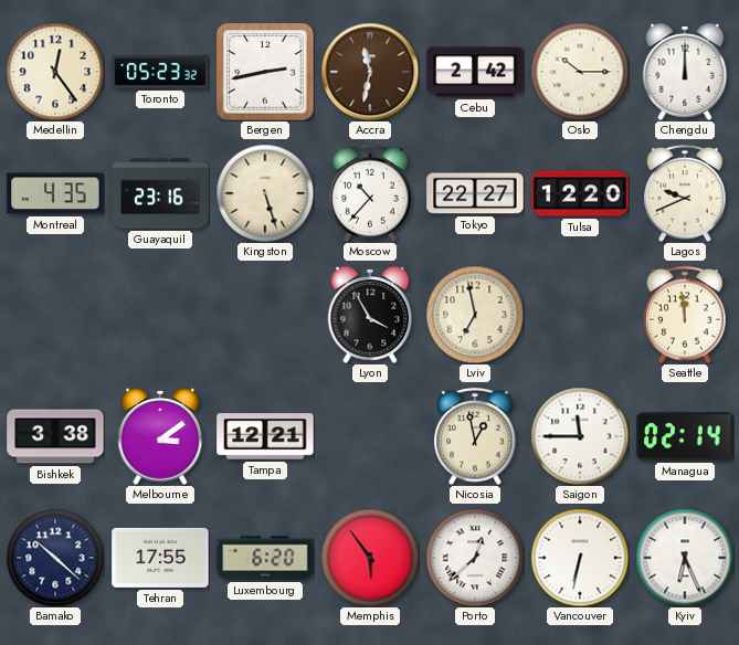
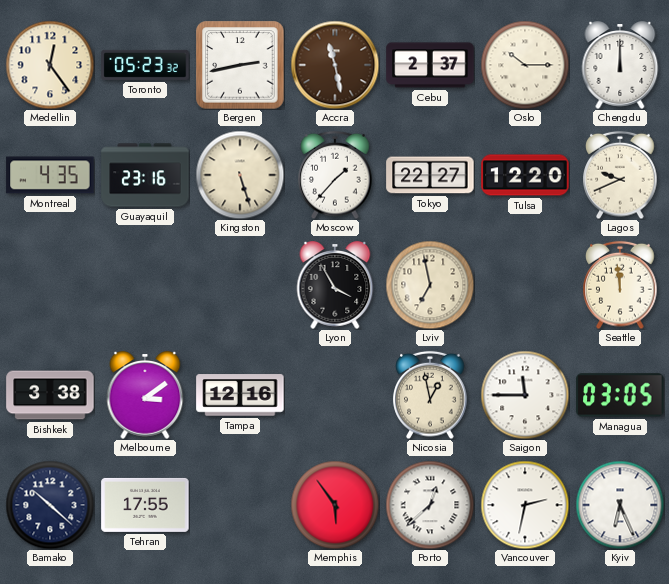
Accra: 11:32 -> 11:28 (335, 65)
Cebu: 2:42 -> 2:37 (430, 65)
Moscow: 10:37 -> 1:37 (335, 175)
Tampa: 12:21 -> 12:16 (240, 395)
Managua: 02:14 -> 03:05 (620, 395)
Luxembourg: 6:20 -> none (265, 558)
Vancouver: 6:32 -> 2:32 (525, 505)
